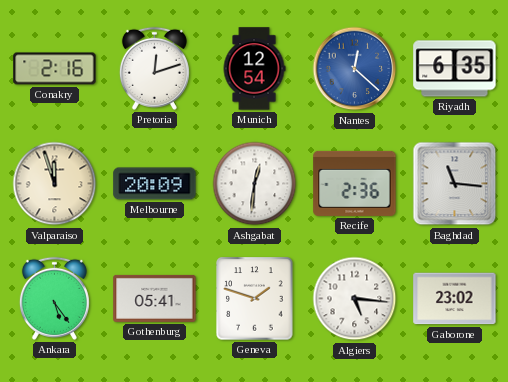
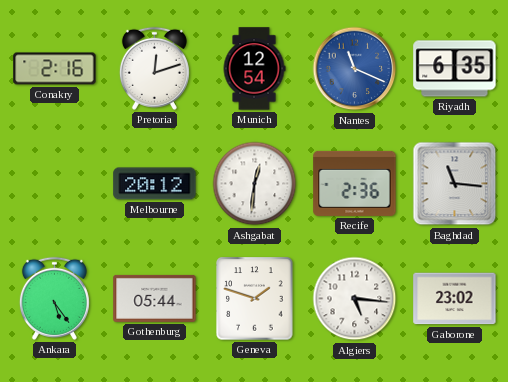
Nantes: 12:22 -> 11:19 (355, 69)
Valparaiso: 11:57 -> none (55, 184)
Melbourne: 20:09 -> 20:12 (155, 184)
Gothenburg: 05:41 -> 05:44 (155, 298)
